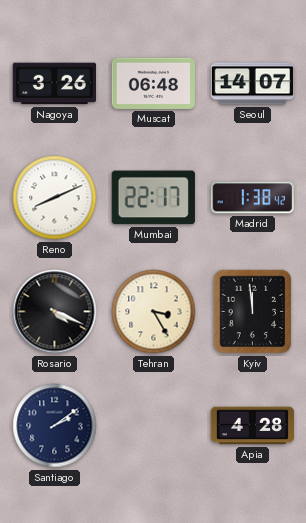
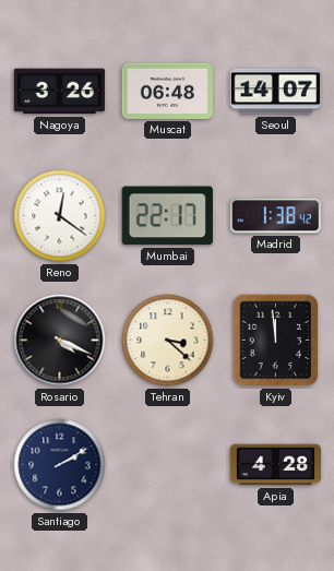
Reno: 8:11 -> 12:21 (60, 216)
Tehran: 3:25 -> 3:22 (168, 341)
Santiago: 2:09 -> 2:10 (60, 465)
